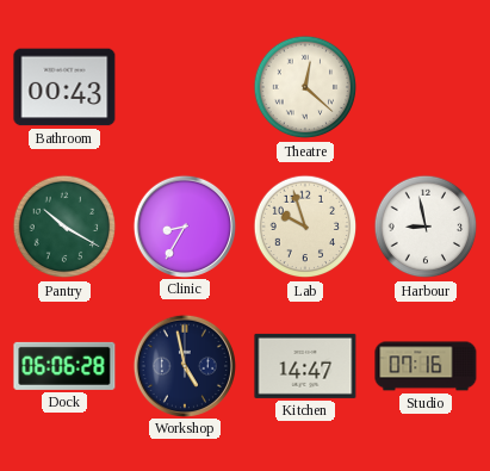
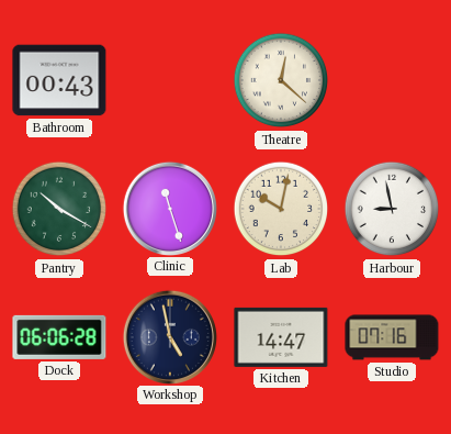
Clinic: 8:35 -> 11:27 (169, 208)
Lab: 9:57 -> 10:02 (281, 209)
